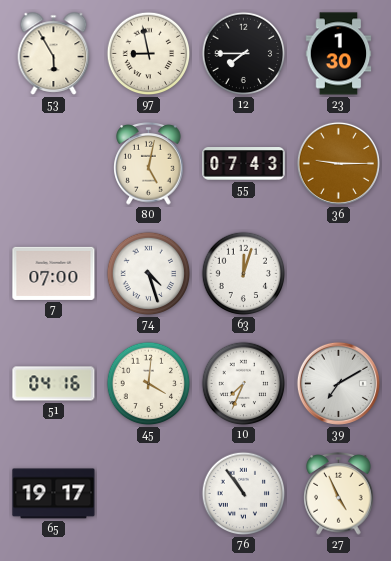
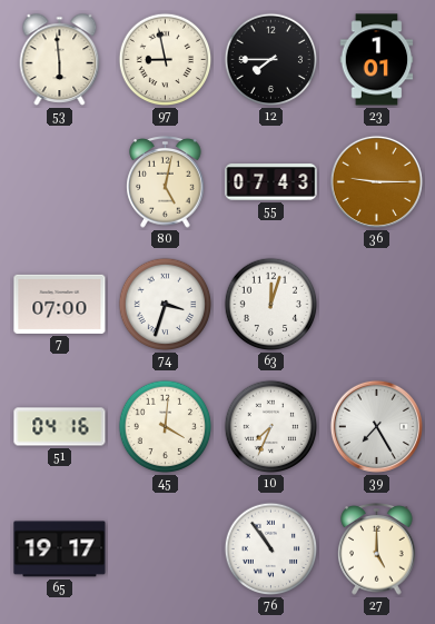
53: 5:55 -> 5:59 (60, 60)
23: 1:30 -> 1:01 (377, 60)
74: 4:27 -> 3:33 (166, 305)
39: 7:10 -> 7:25 (376, 426)
27: 4:56 -> 5:00 (377, 549)
